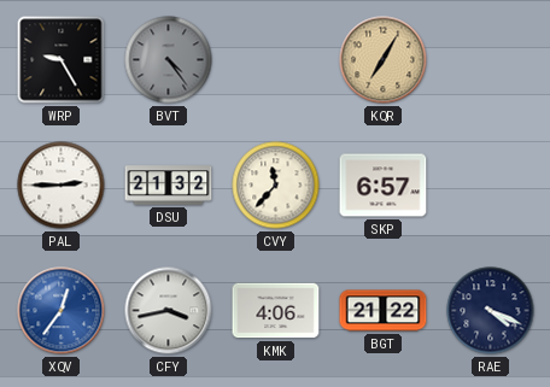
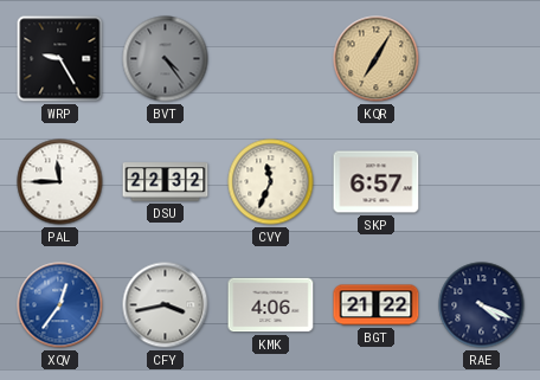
PAL: 2:45 -> 11:45 (60, 182)
DSU: 21:32 -> 22:32 (166, 182)
CVY: 11:37 -> 11:34 (271, 182)
